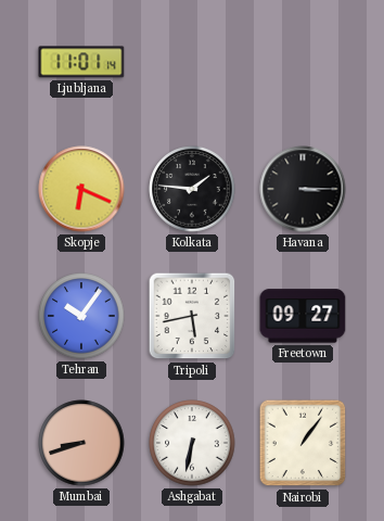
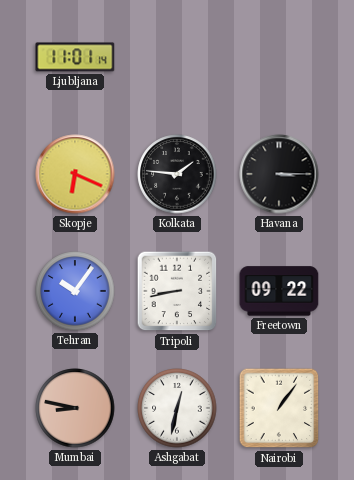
Tripoli: 5:43 -> 8:43 (177, 291)
Freetown: 09:27 -> 09:22 (279, 291)
Mumbai: 8:42 -> 8:47 (75, 408)
Ashgabat: 6:32 -> 12:32 (177, 408)
